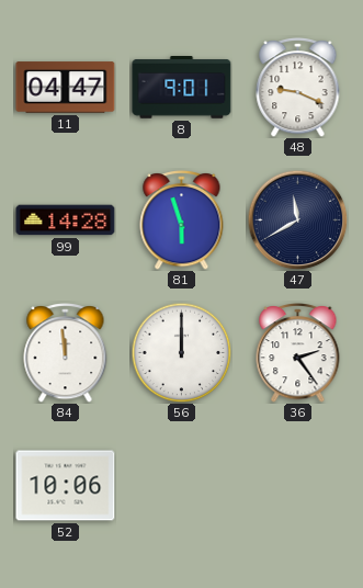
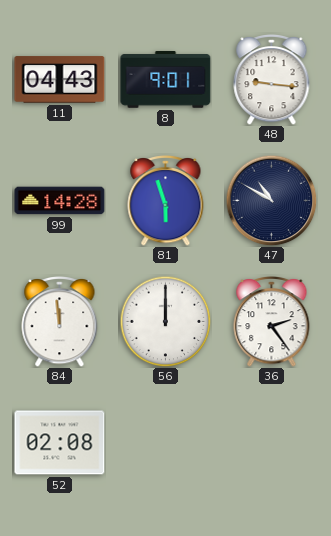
11: 04:47 -> 04:43 (60, 80)
48: 9:19 -> 9:16 (272, 80)
47: 11:40 -> 10:50 (271, 200)
52: 10:06 -> 02:08 (60, 443)
